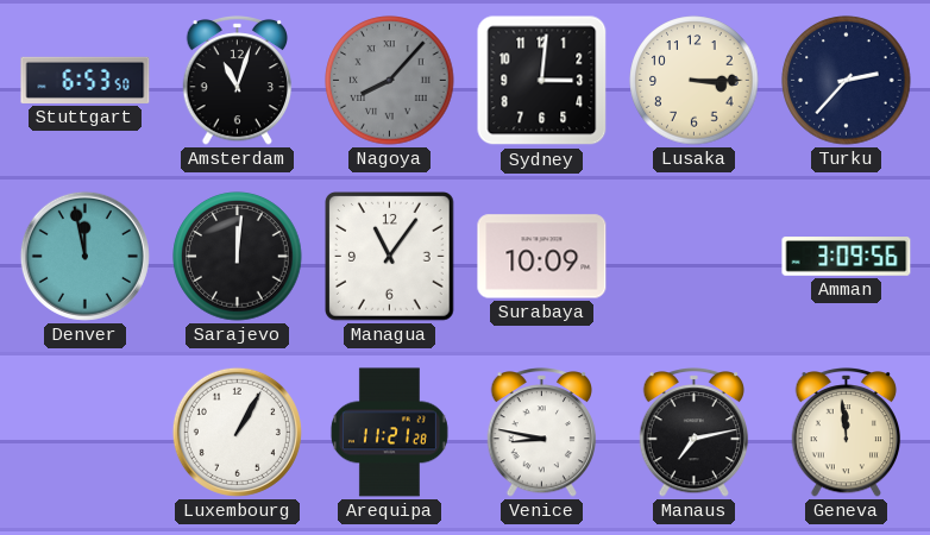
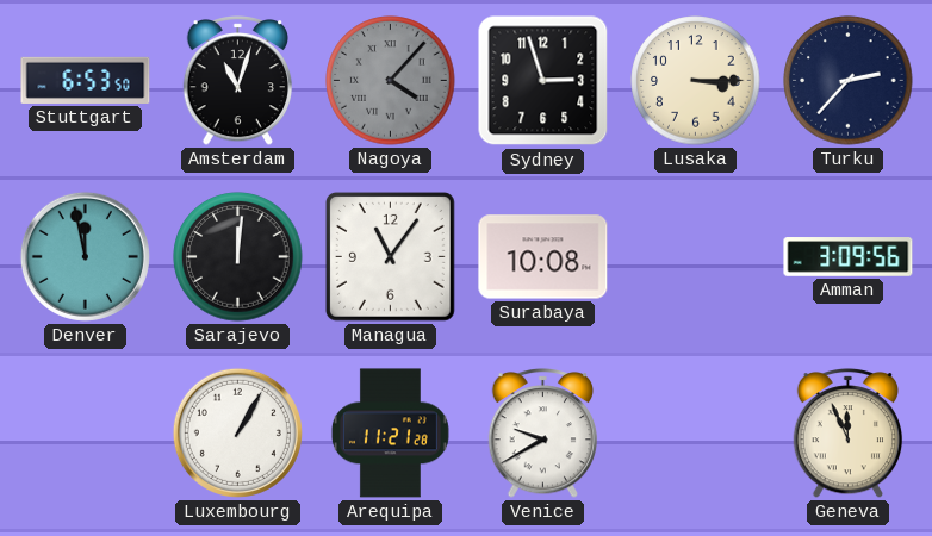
Nagoya: 8:07 -> 4:07 (391, 81)
Sydney: 3:01 -> 2:57 (543, 81)
Surabaya: 10:09 -> 10:08 (543, 257)
Venice: 8:47 -> 9:40 (543, 434)
Manaus: 7:13 -> none (695, 433)
Geneva: 11:59 -> 11:56 (849, 434)
